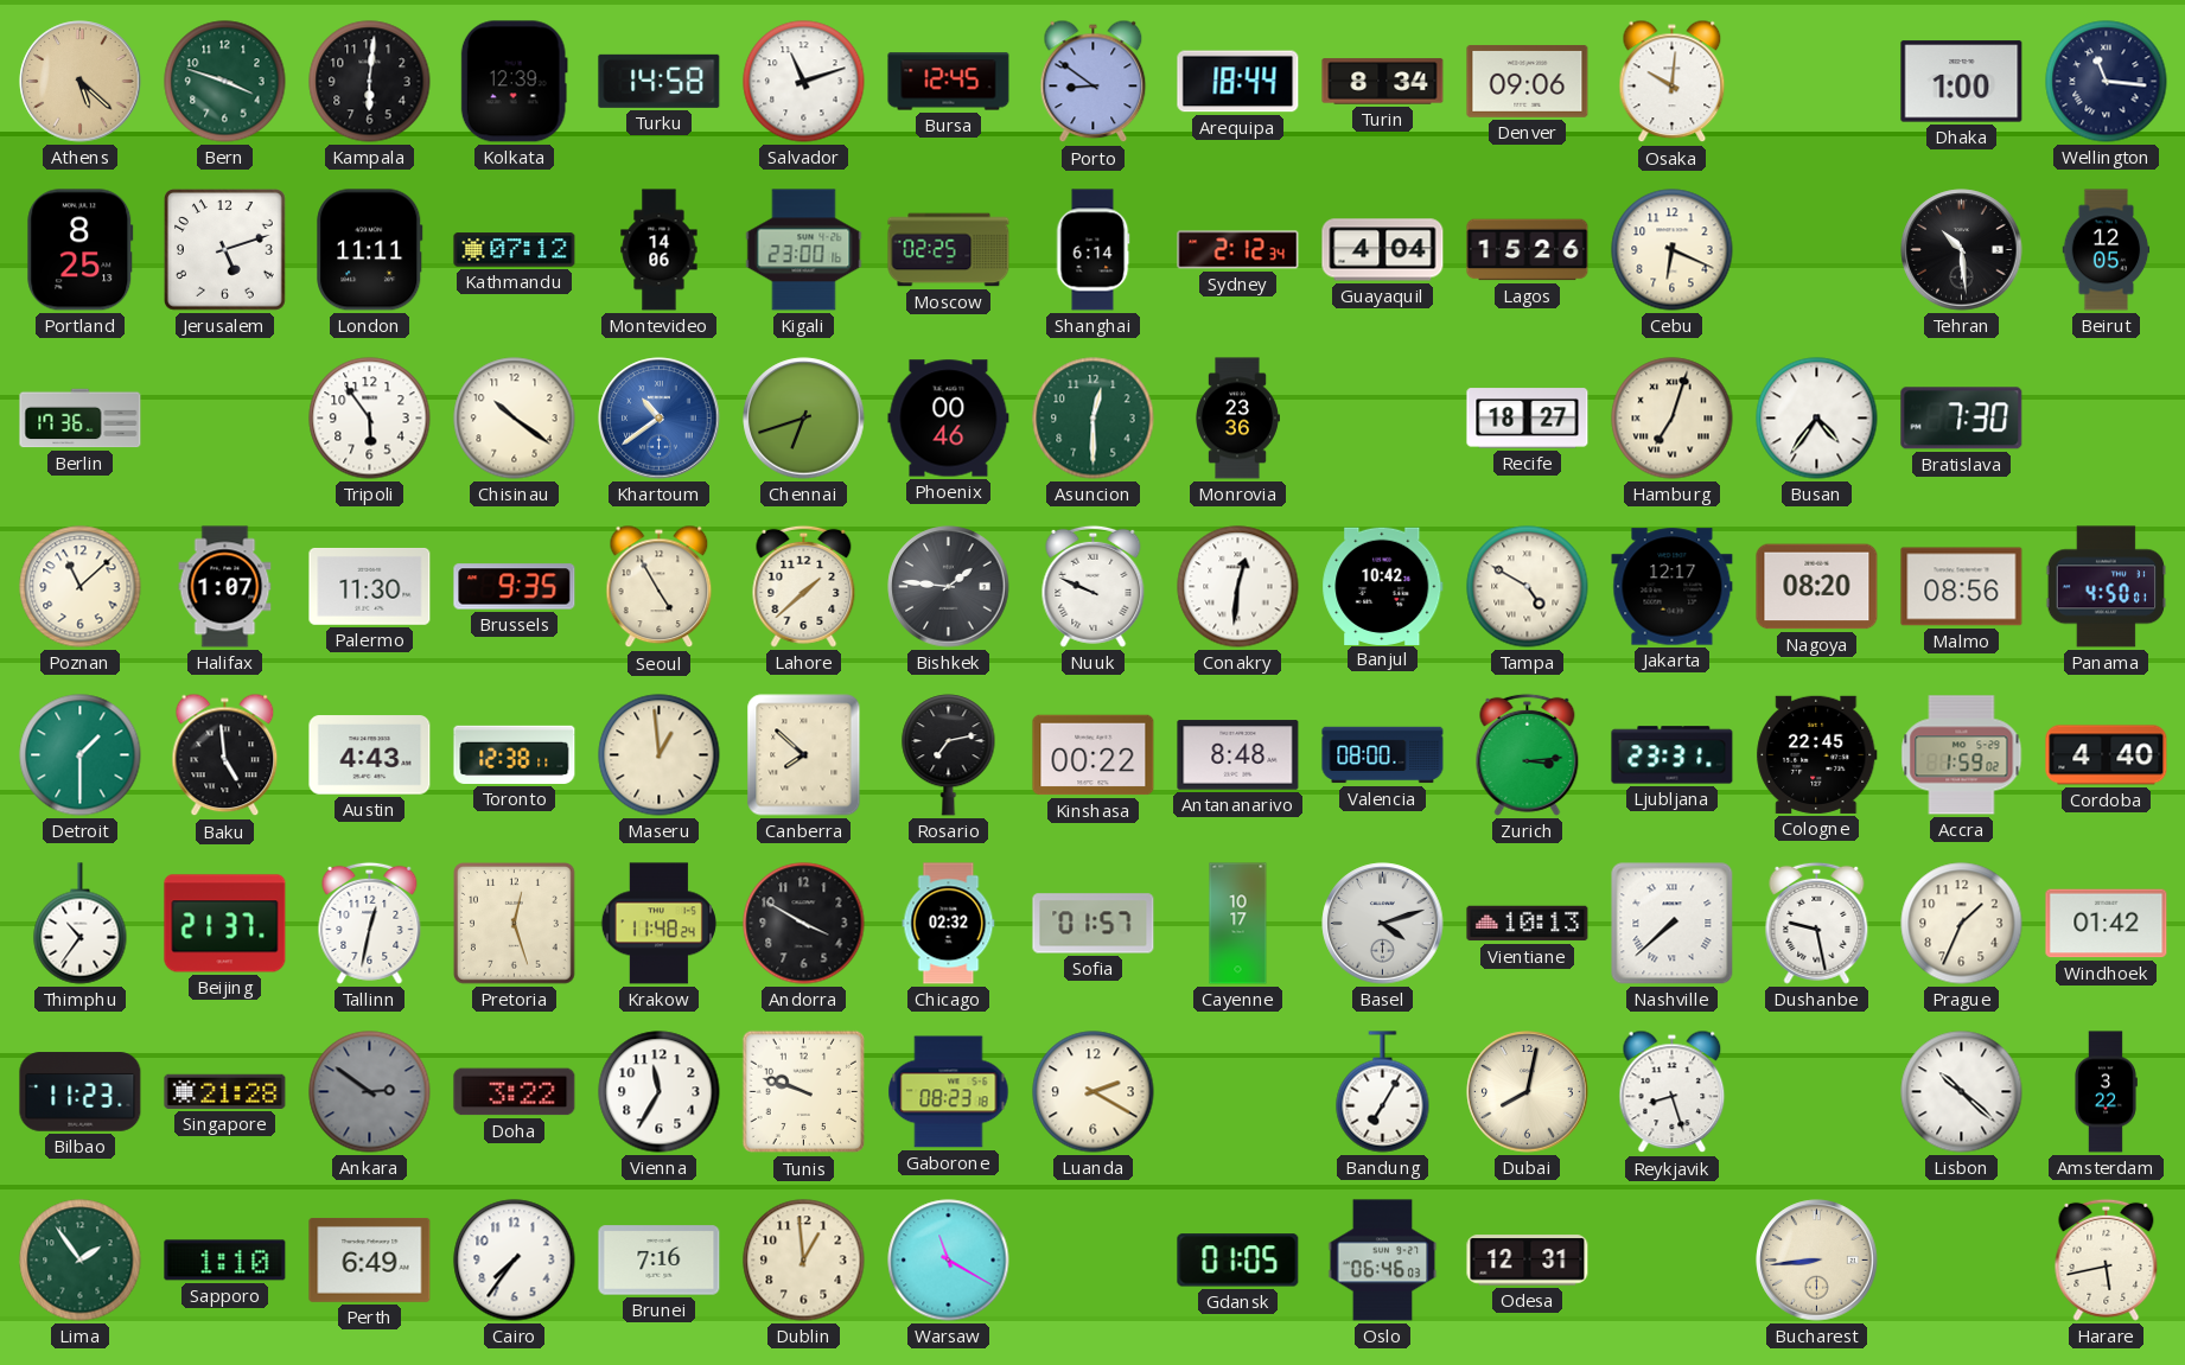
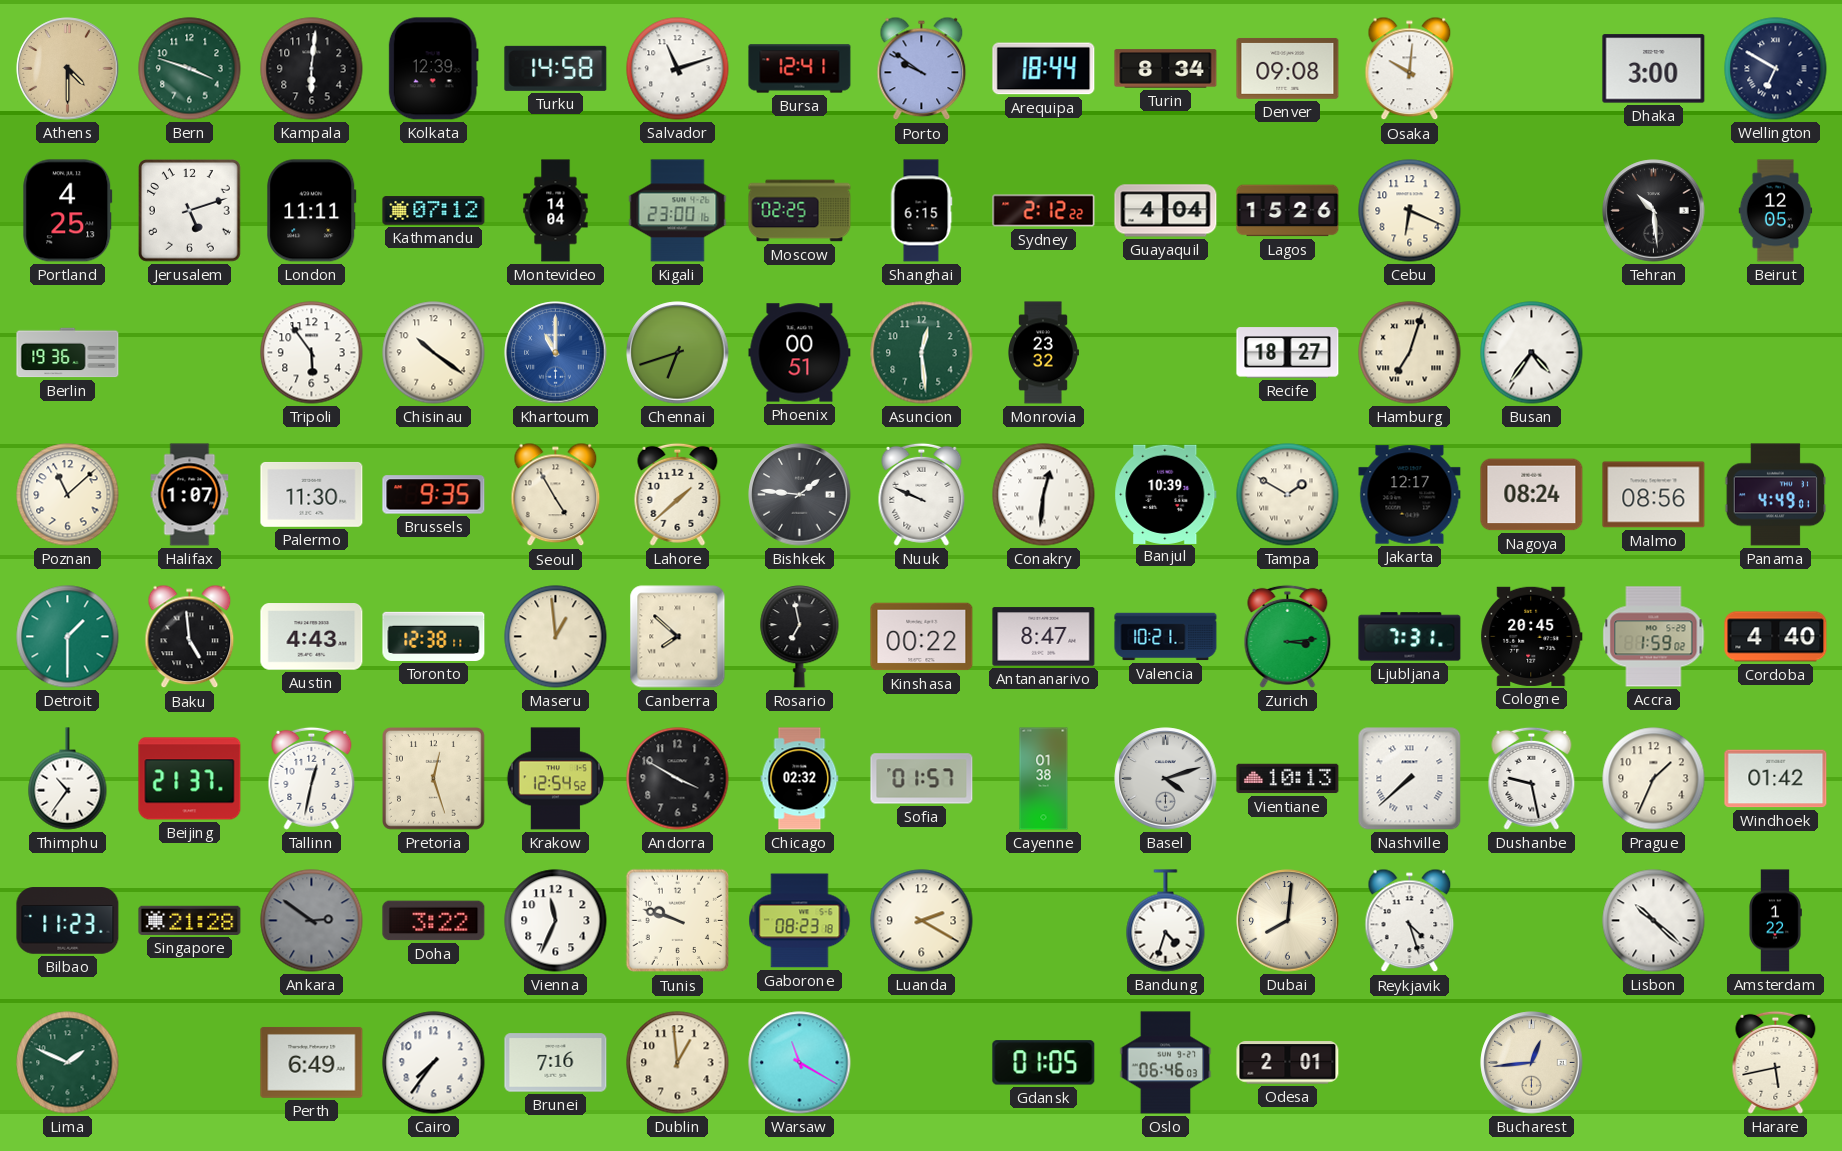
Athens: 5:22 -> 4:30 (68, 69)
Bursa: 12:45 -> 12:41 (800, 69)
Porto: 8:51 -> 9:51 (922, 69)
Denver: 09:06 -> 09:08 (1288, 68)
Dhaka: 1:00 -> 3:00 (1654, 69)
Wellington: 11:16 -> 6:50 (1776, 69)
Portland: 8:25 -> 4:25 (68, 211)
Montevideo: 14:06 -> 14:04 (556, 211)
Shanghai: 6:14 -> 6:15 (921, 211)
Sydney: 2:12:34 -> 2:12:22 (1044, 211)
Berlin: 17:36 -> 19:36 (68, 353)
Khartoum: 10:39 -> 11:00 (556, 353)
Phoenix: 00:46 -> 00:51 (800, 353)
Asuncion: 12:30 -> 12:29 (922, 353)
Monrovia: 23:36 -> 23:32 (1044, 353)
Bratislava: 7:30 -> none (1962, 419)
Banjul: 10:42 -> 10:39 (1166, 494)
Tampa: 4:50 -> 1:50 (1288, 495)
Nagoya: 08:20 -> 08:24 (1532, 495)
Panama: 4:50 -> 4:49 (1776, 495)
Rosario: 7:13 -> 6:58 (800, 637)
Antananarivo: 8:48 -> 8:47 (1044, 637)
Valencia: 08:00 -> 10:21 (1166, 637)
Ljubljana: 23:31 -> 7:31 (1410, 637)
Cologne: 22:45 -> 20:45 (1532, 636)
Krakow: 11:48 -> 12:54 (555, 779)
Cayenne: 10:17 -> 01:38 (1044, 779)
Vienna: 11:35 -> 11:34 (556, 921)
Bandung: 7:05 -> 4:33 (1166, 921)
Dubai: 8:02 -> 8:01 (1288, 921)
Reykjavik: 8:27 -> 4:27 (1410, 921)
Amsterdam: 3:22 -> 1:22 (1775, 921)
Lima: 1:54 -> 1:49 (68, 1063)
Sapporo: 1:10 -> none (225, 1261)
Odesa: 12:31 -> 2:01 (1288, 1063)
Bucharest: 8:44 -> 12:44 (1532, 1063)
